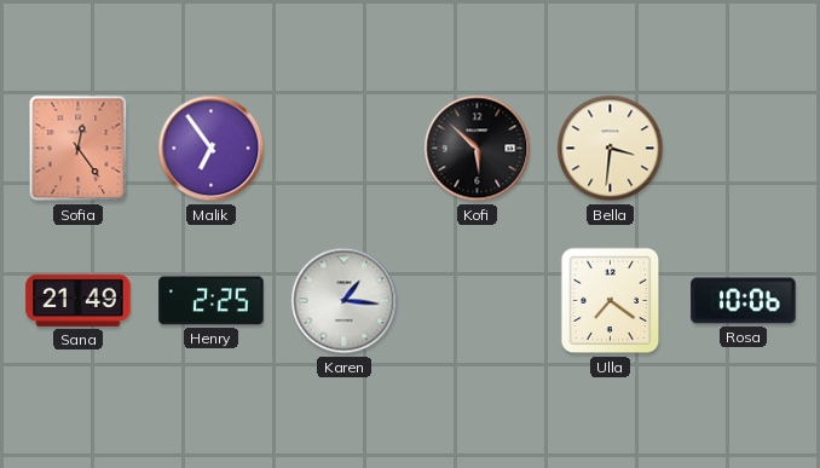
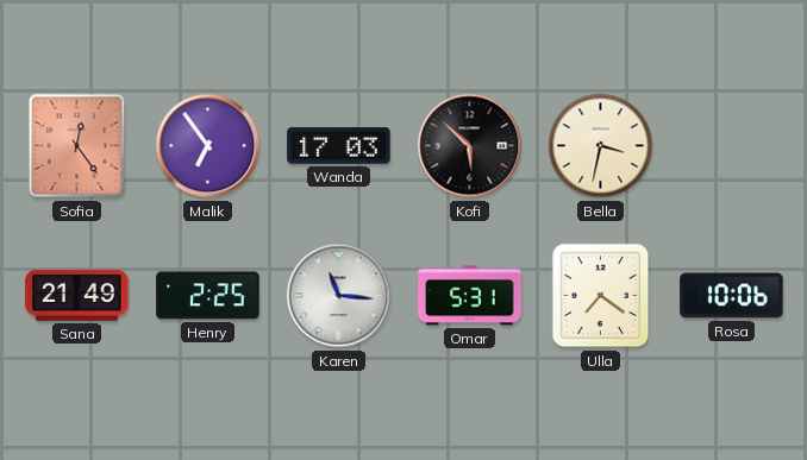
Wanda: none -> 17:03 (339, 146)
Bella: 3:31 -> 3:32 (601, 146)
Karen: 1:16 -> 11:16 (339, 296)
Omar: none -> 5:31 (470, 296)
